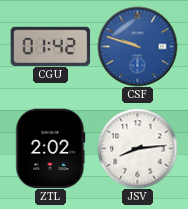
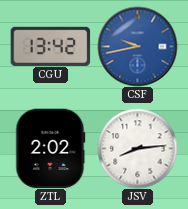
CGU: 01:42 -> 13:42 (50, 46)
CSF: 9:48 -> 9:43 (137, 46)
